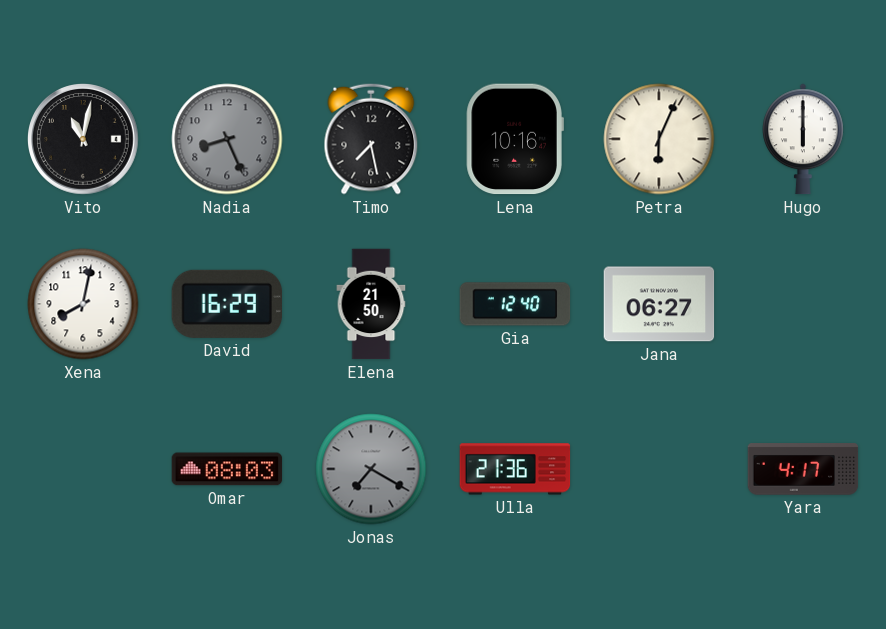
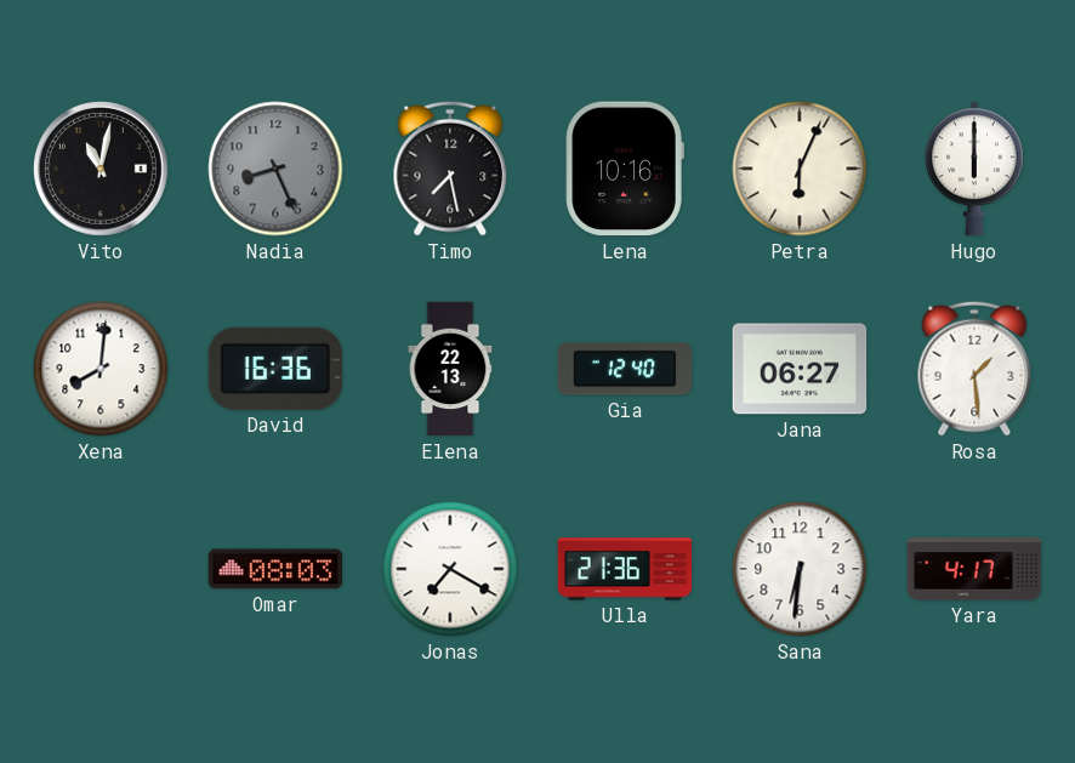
Xena: 8:02 -> 8:01 (101, 369)
David: 16:29 -> 16:36 (275, 369)
Elena: 21:50 -> 22:13 (450, 369)
Rosa: none -> 1:29 (974, 369)
Jonas dial: grey -> white (450, 569)
Sana: none -> 6:31 (800, 569)
